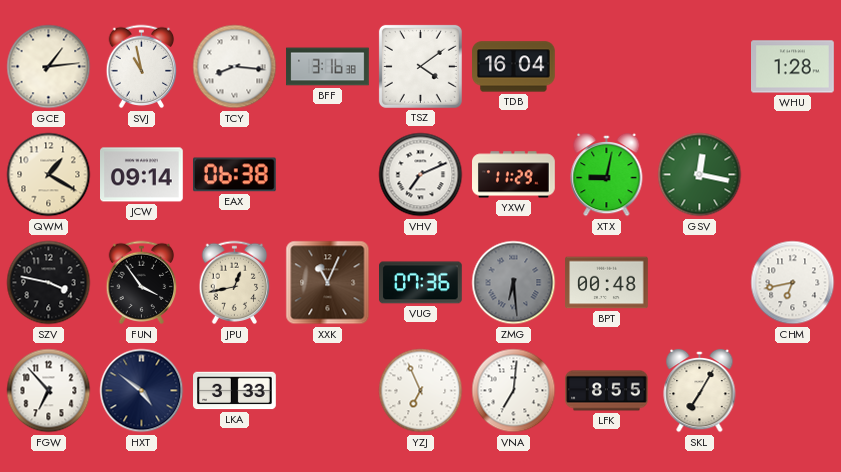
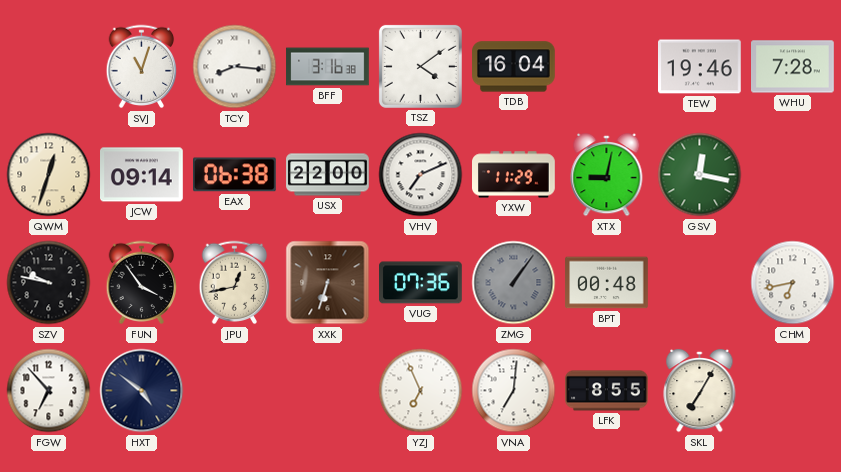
GCE: 1:14 -> none (49, 67)
SVJ: 10:58 -> 11:03 (142, 67)
TEW: none -> 19:46 (700, 67)
WHU: 1:28 -> 7:28 (793, 67)
QWM: 1:20 -> 12:33 (49, 175)
USX: none -> 22:00 (328, 175)
SZV: 3:47 -> 9:47 (49, 283)
XXK: 11:04 -> 6:33 (328, 283)
ZMG: 6:29 -> 1:06 (514, 283)
LKA: 3:33 -> none (235, 391)
